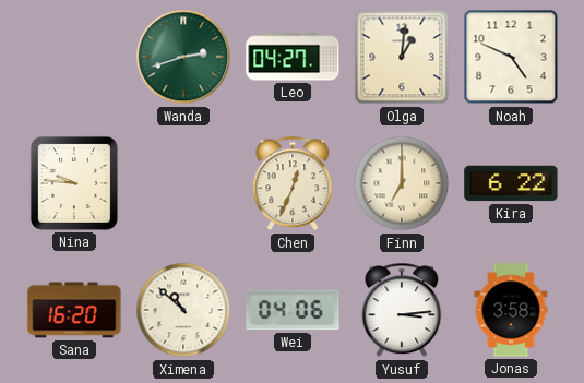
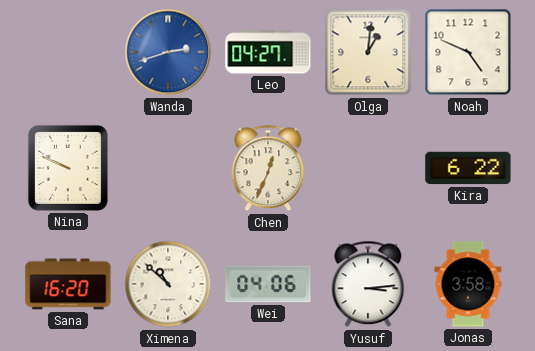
Wanda dial: green -> blue (168, 52)
Nina: 9:46 -> 9:49 (68, 168)
Finn: 7:00 -> none (402, 183)
